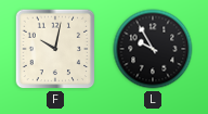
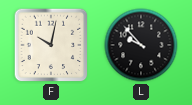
L: 9:55 -> 9:53 (141, 45)
